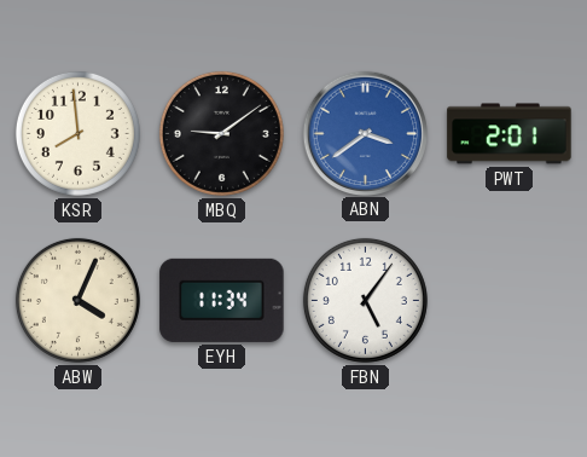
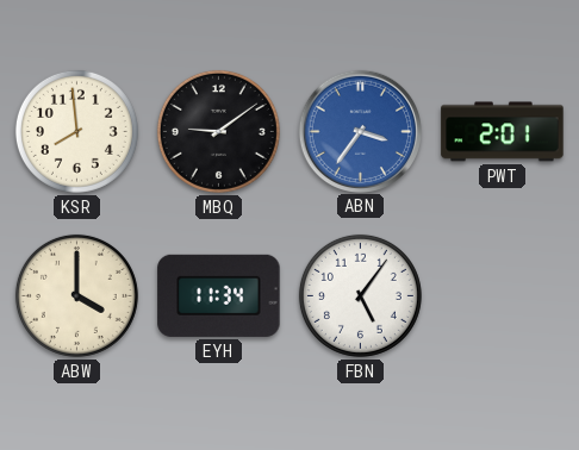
ABN: 3:39 -> 3:36 (360, 131)
ABW: 4:04 -> 4:00 (76, 295)
